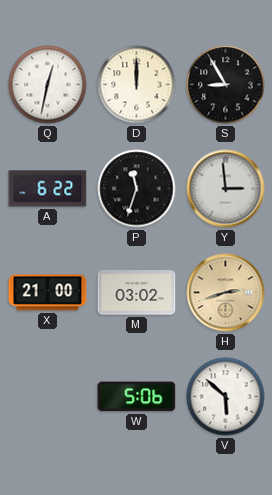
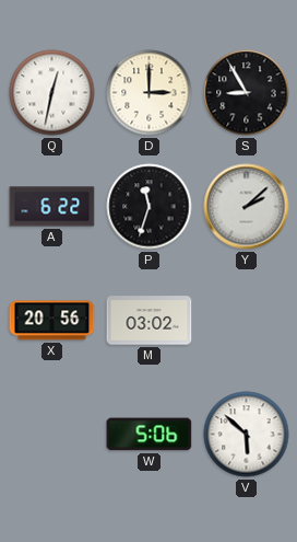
D: 12:00 -> 3:00 (150, 93)
Y: 2:59 -> 2:08 (247, 207)
X: 21:00 -> 20:56 (52, 321)
H: 2:42 -> none (226, 293)
